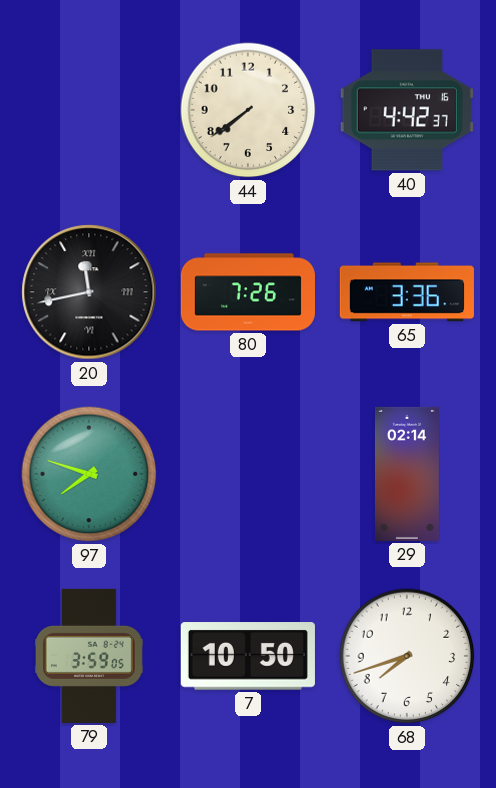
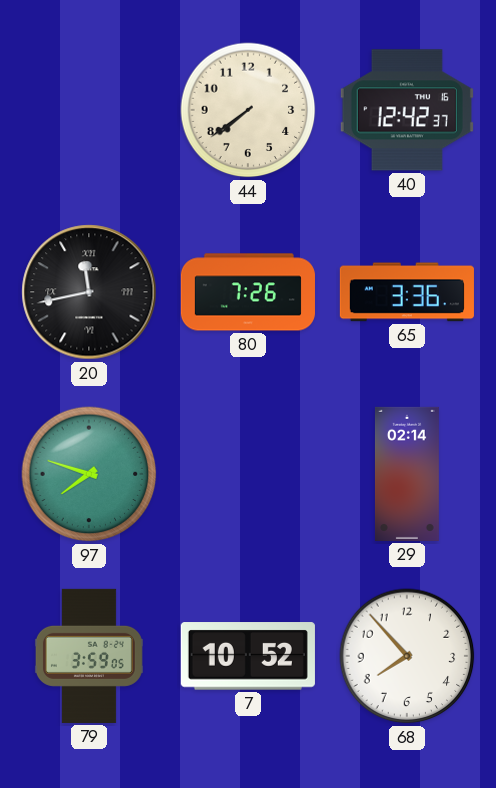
40: 4:42 -> 12:42 (407, 110)
7: 10:50 -> 10:52 (248, 656)
68: 7:42 -> 7:53 (407, 656)
